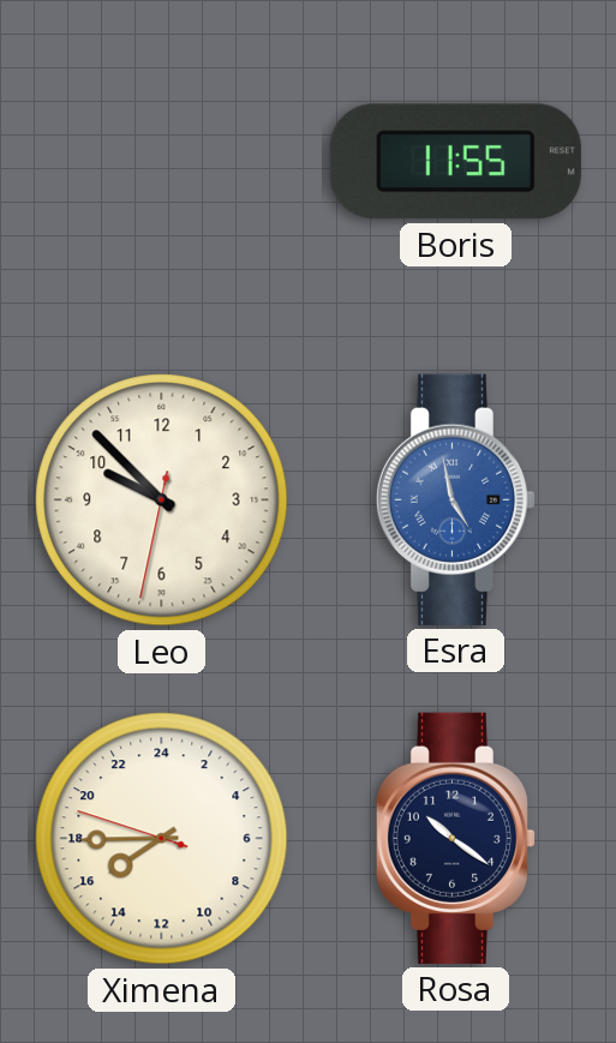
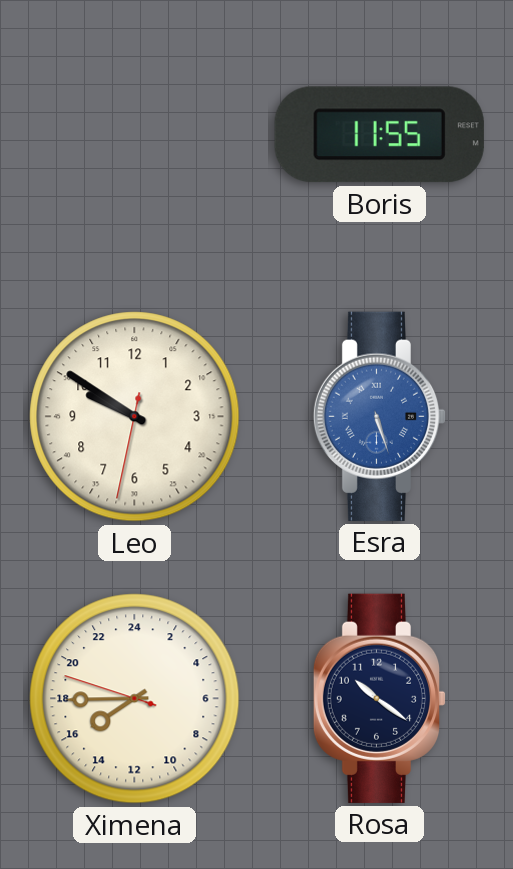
Leo: 9:52 -> 9:50 (135, 417)
Esra: 4:58 -> 5:27 (380, 416)
